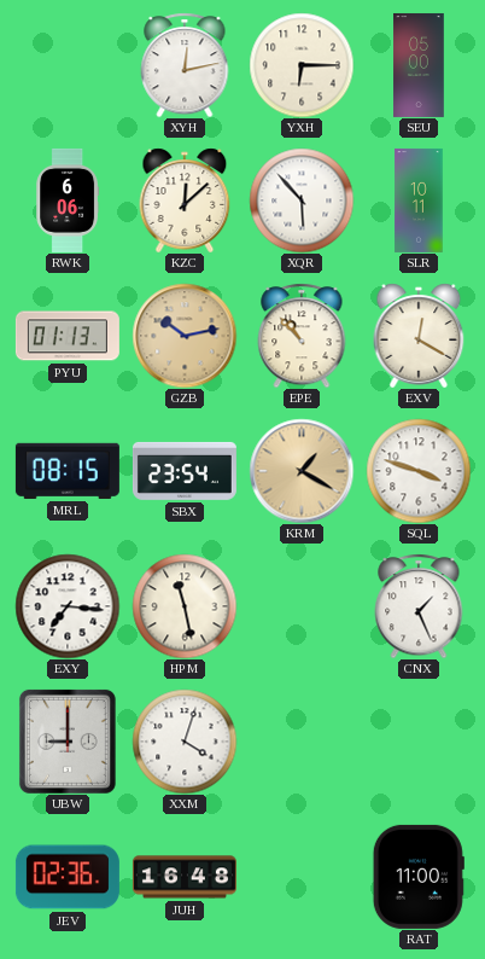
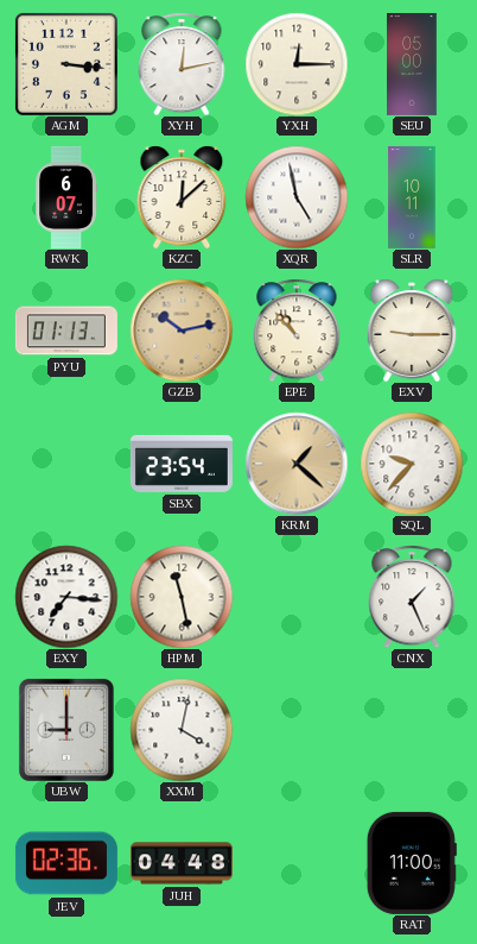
AGM: none -> 3:16 (66, 64)
YXH: 6:15 -> 12:15 (297, 64)
RWK: 6:06 -> 6:07 (66, 197)
XQR: 5:53 -> 4:58 (297, 197)
EXV: 12:20 -> 9:15 (412, 331)
MRL: 08:15 -> none (68, 471)
KRM: 1:20 -> 1:22 (297, 464)
SQL: 3:48 -> 9:37 (412, 464)
XXM: 4:03 -> 4:02 (182, 730)
JUH: 16:48 -> 04:48 (182, 863)
